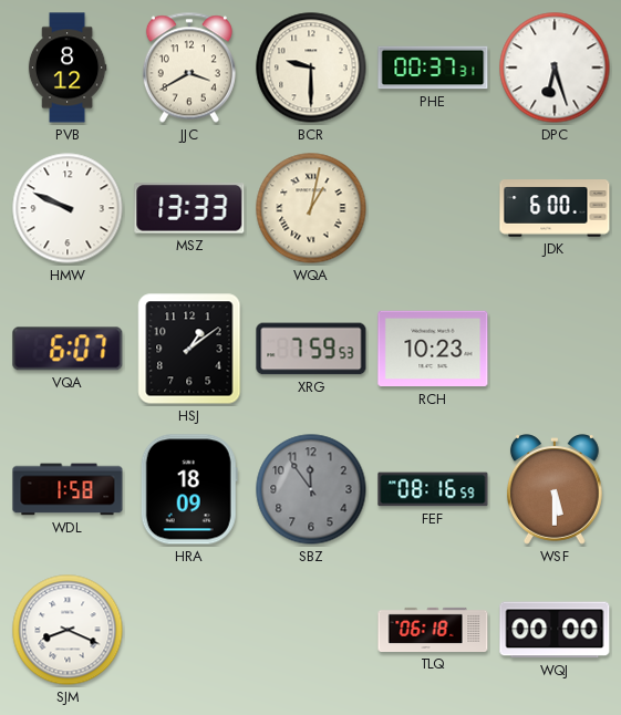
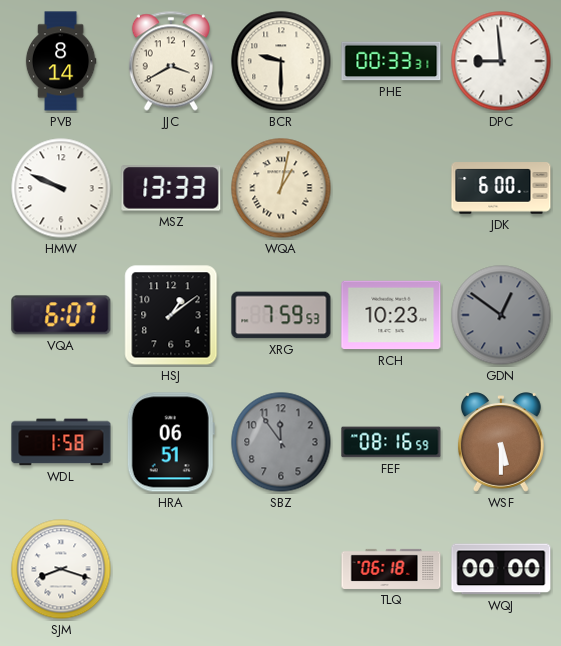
PVB: 8:12 -> 8:14 (61, 61)
PHE: 00:37 -> 00:33 (391, 61)
DPC: 6:27 -> 8:59 (501, 61)
GDN: none -> 12:51 (501, 315)
HRA: 18:09 -> 06:51 (171, 442)
SJM: 8:19 -> 8:18 (61, 569)
